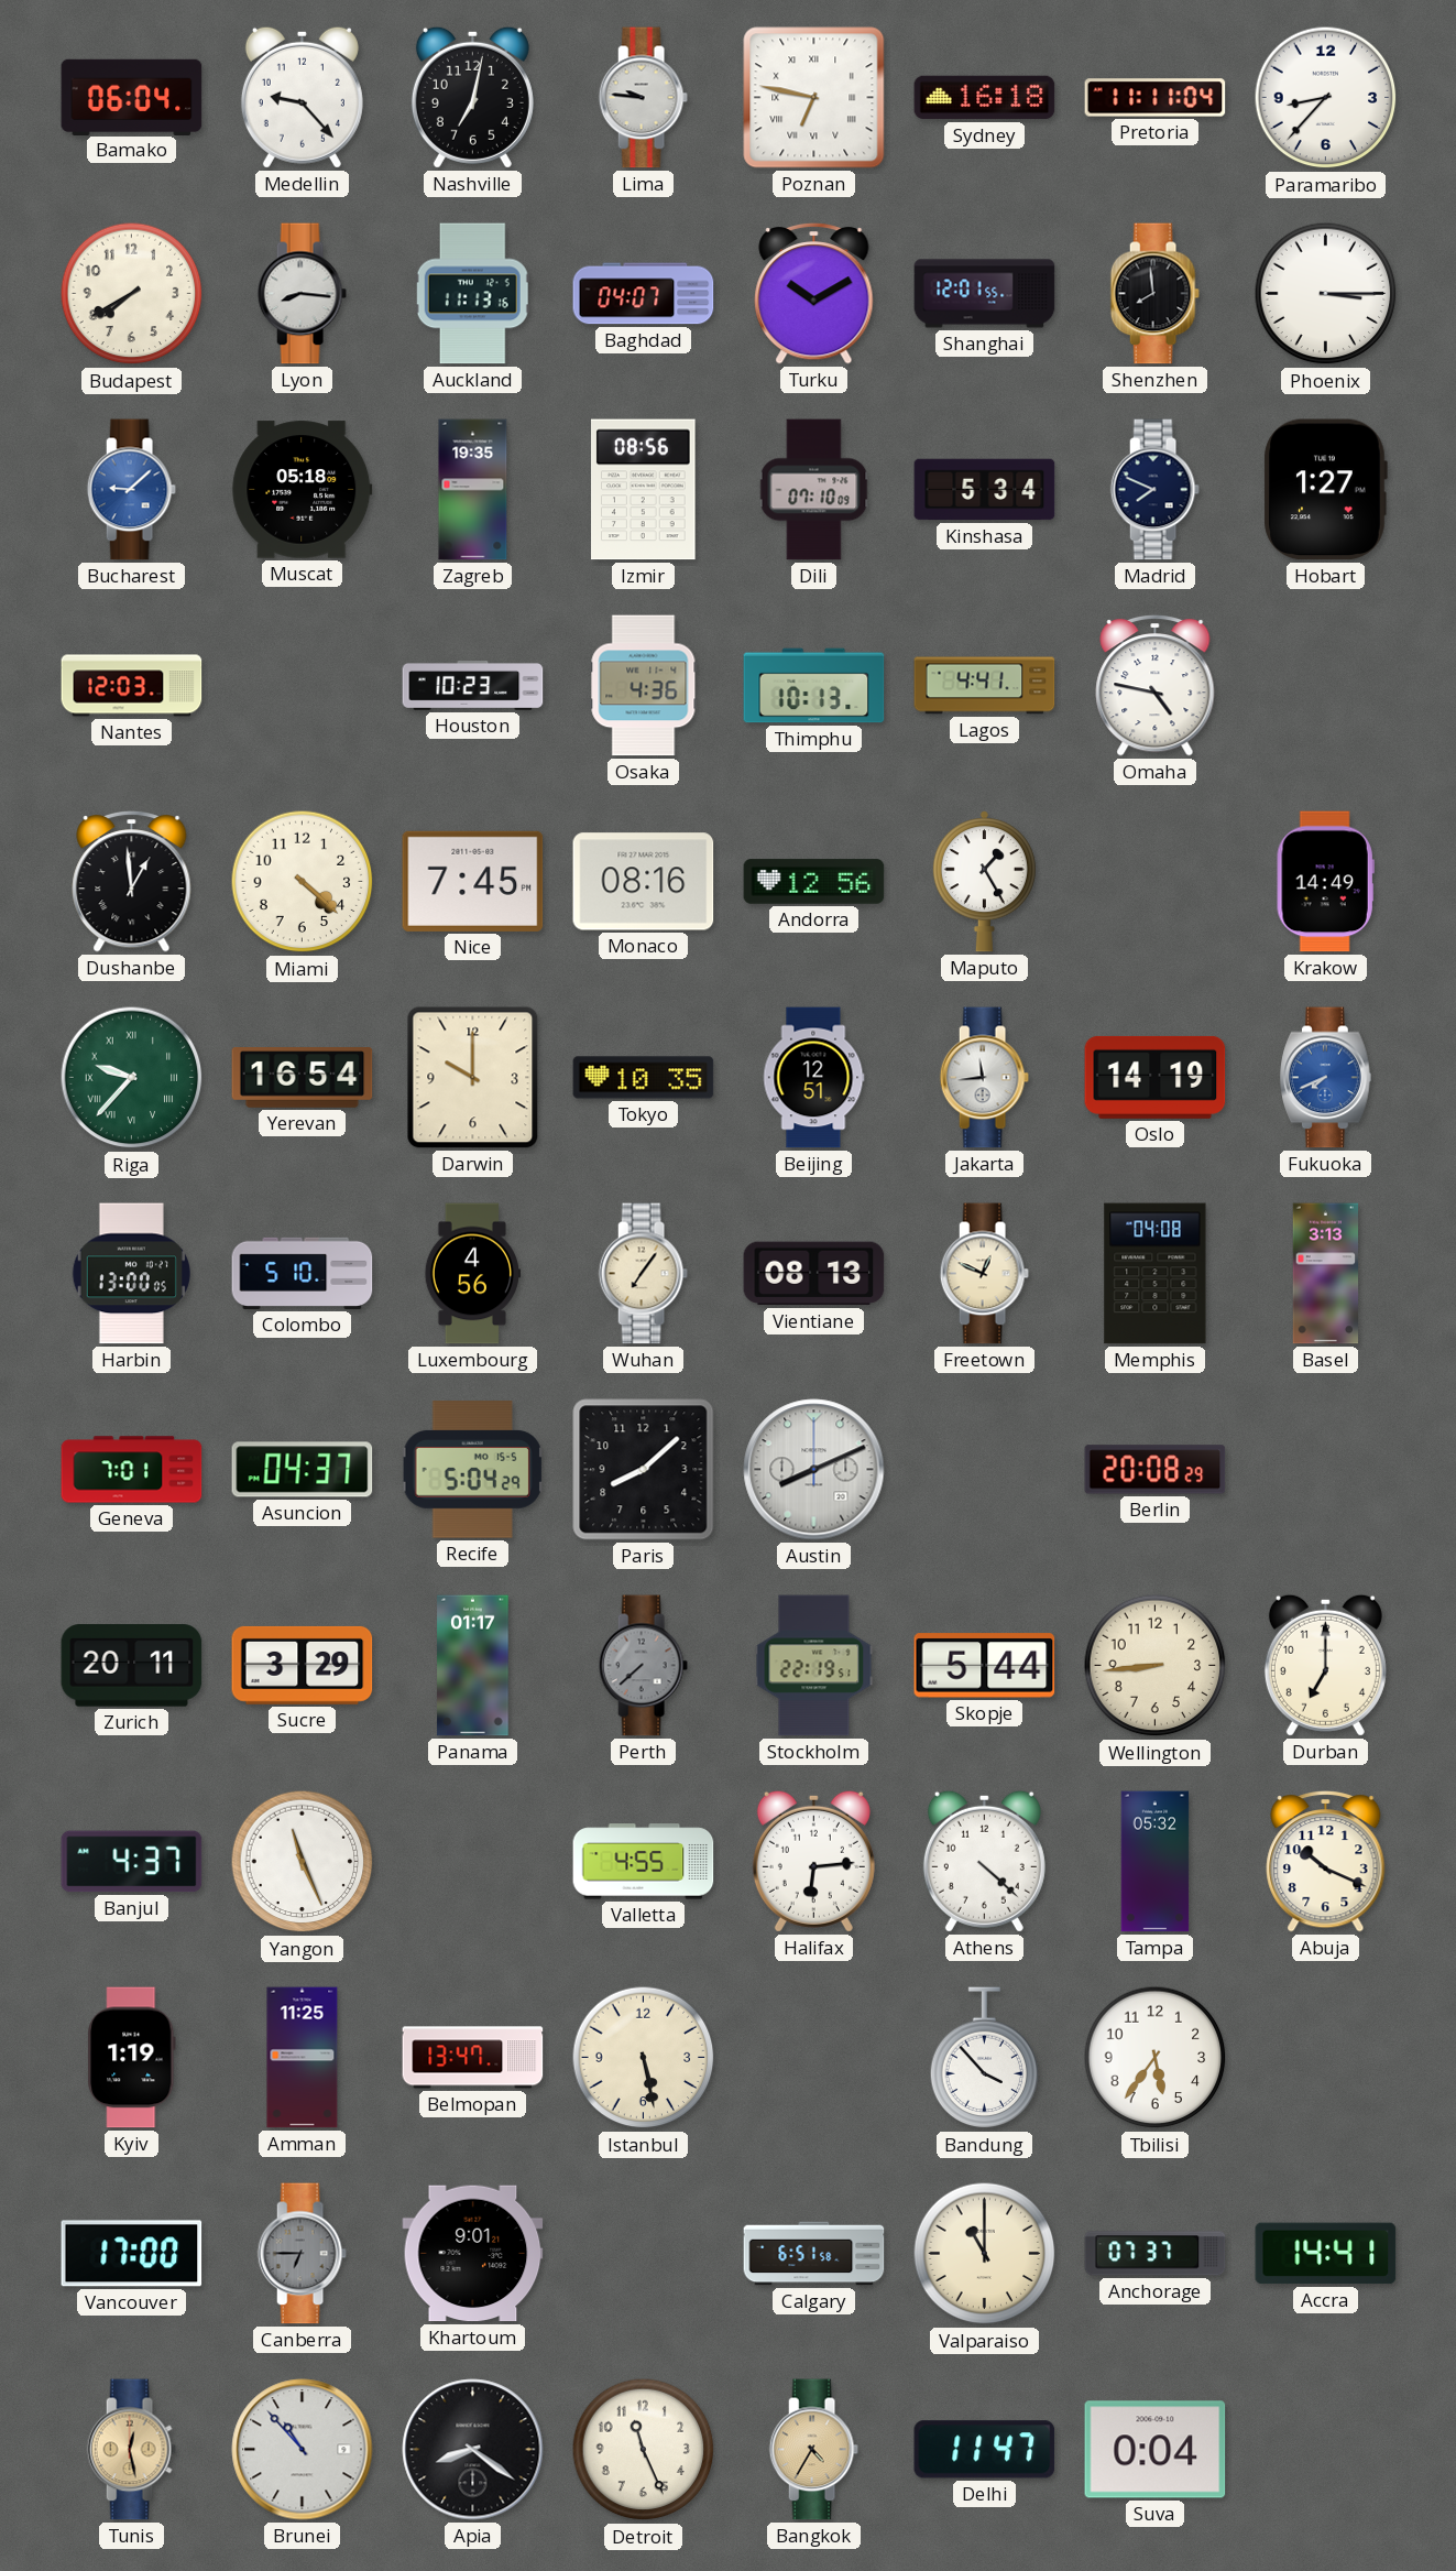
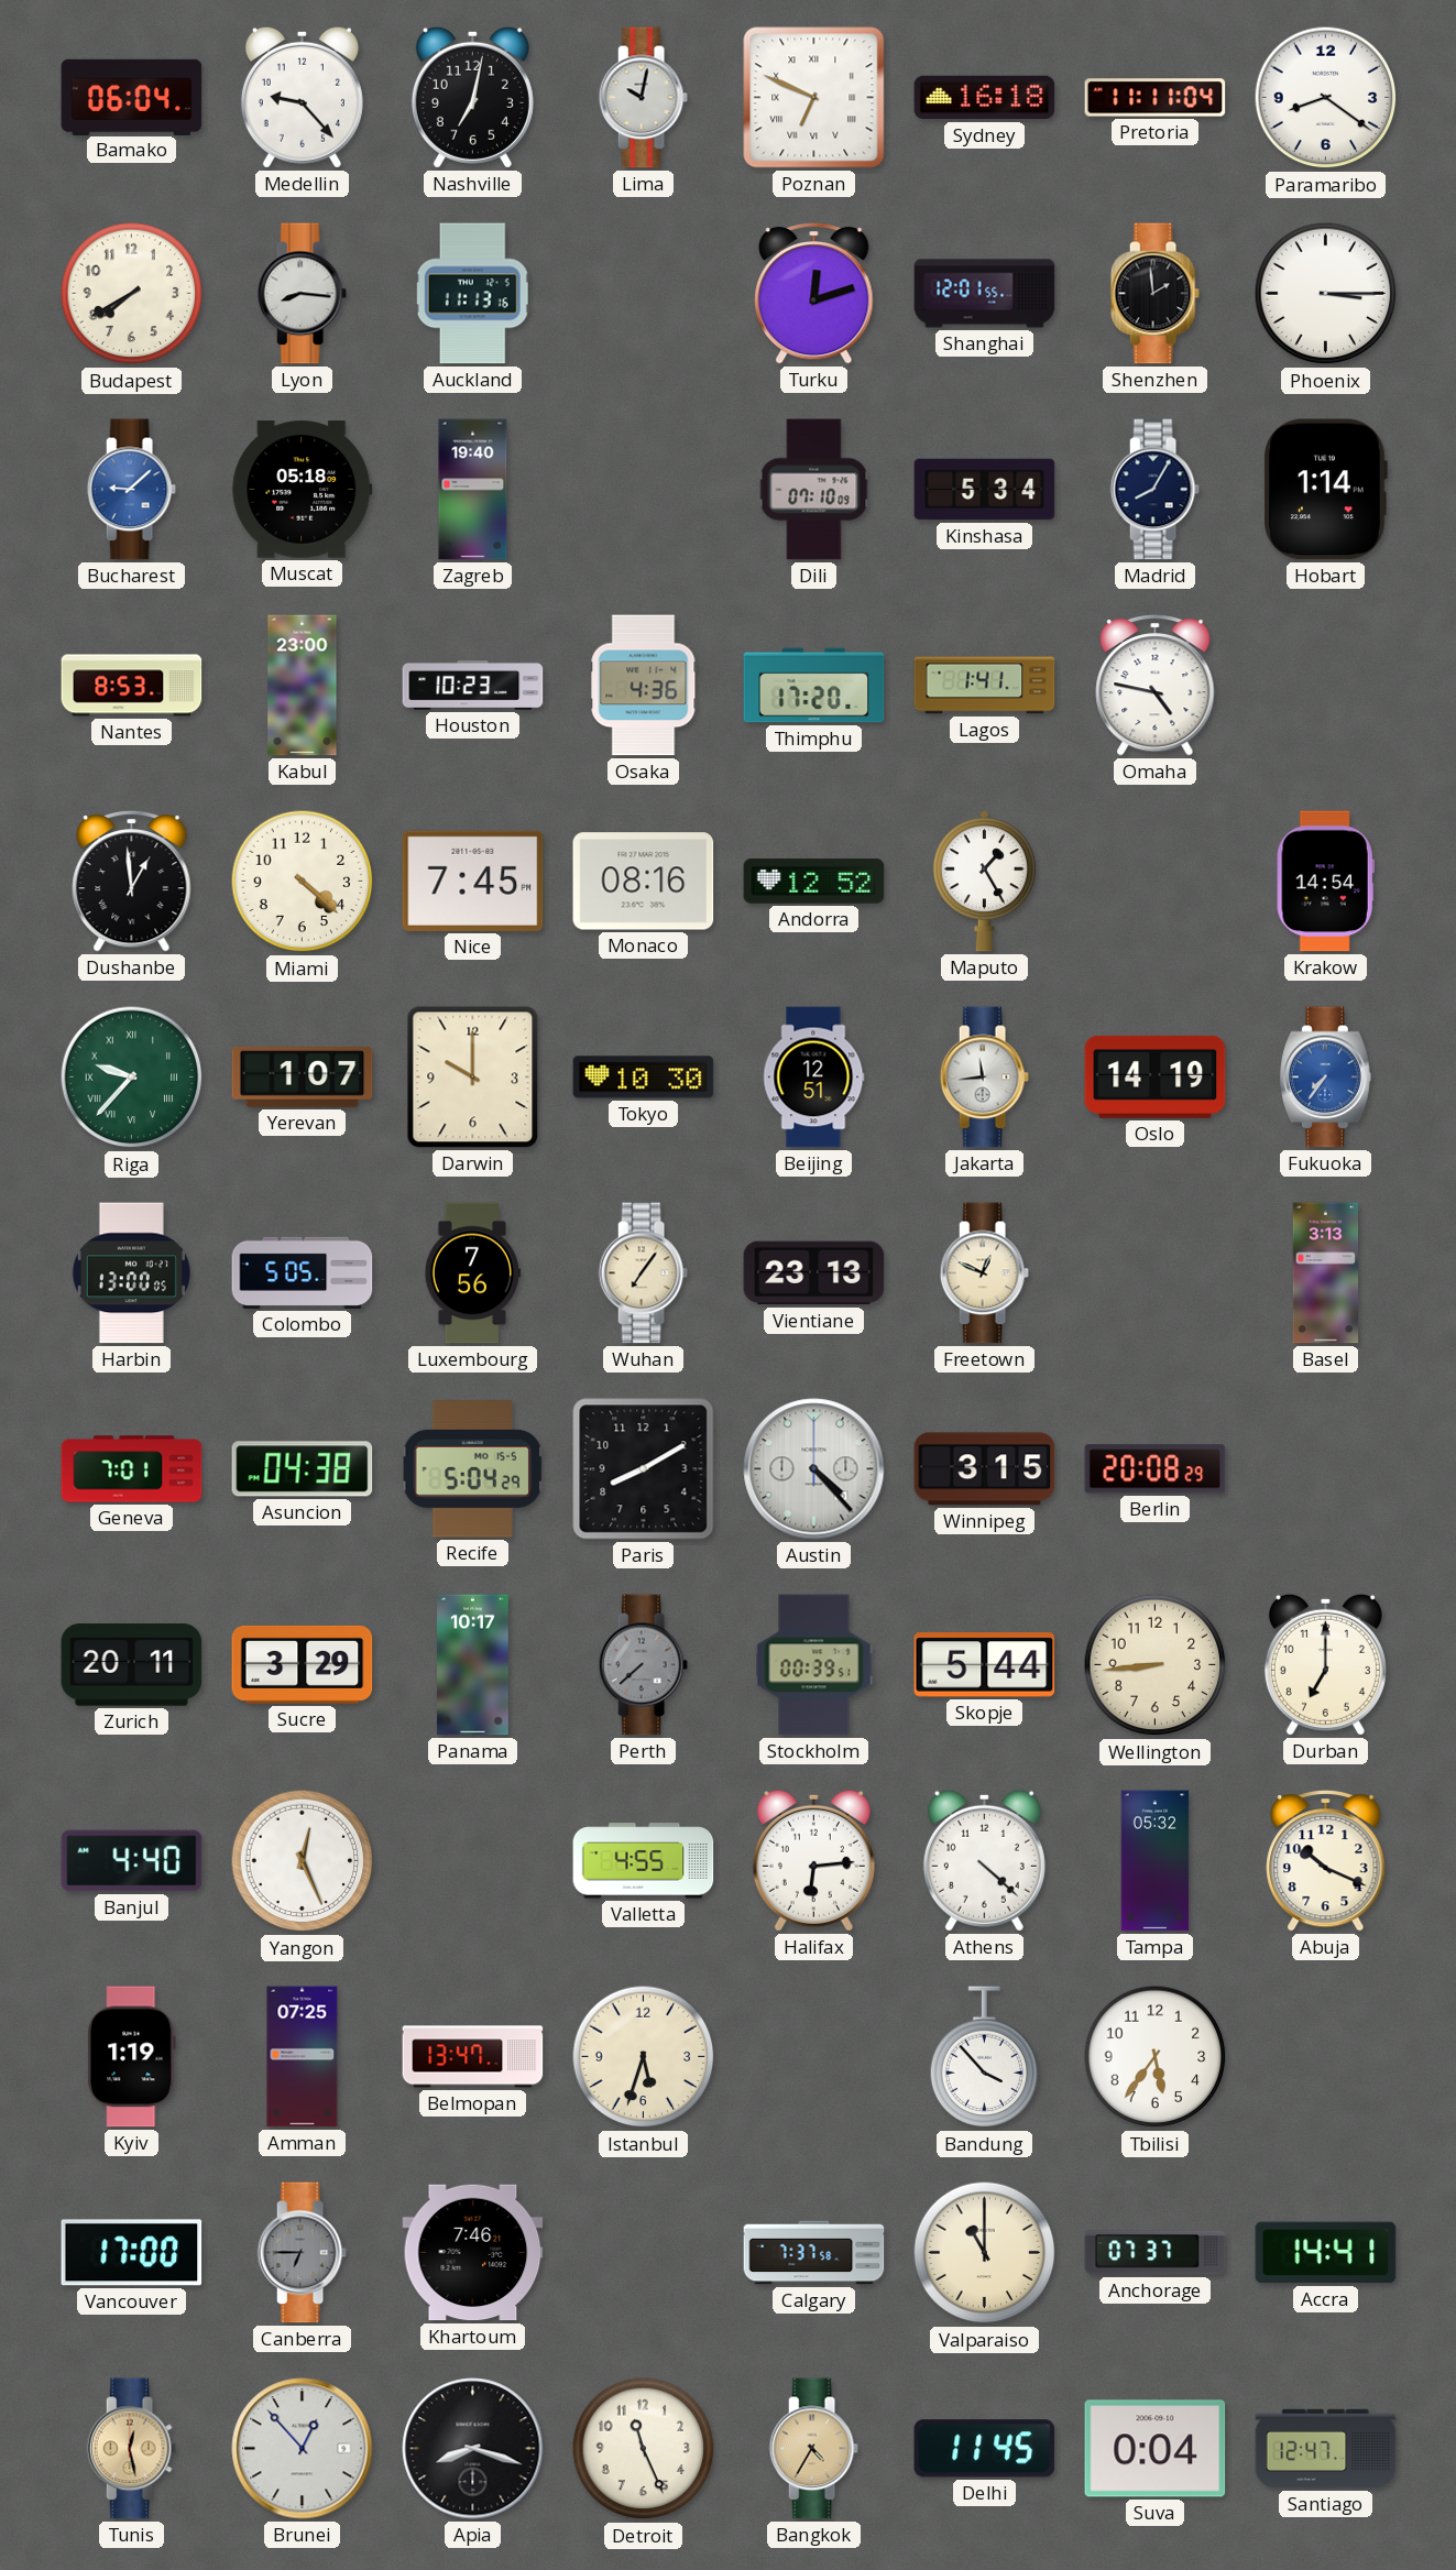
Lima: 9:46 -> 10:02 (643, 98)
Poznan: 6:47 -> 6:49 (814, 98)
Paramaribo: 8:37 -> 8:21 (1326, 98)
Baghdad: 04:07 -> none (644, 294)
Turku: 10:10 -> 12:12 (814, 294)
Shenzhen: 7:59 -> 1:59 (1154, 294)
Zagreb: 19:35 -> 19:40 (473, 490)
Izmir: 08:56 -> none (644, 490)
Madrid: 7:49 -> 8:05 (1154, 490)
Hobart: 1:27 -> 1:14 (1325, 490)
Nantes: 12:03 -> 8:53 (132, 686)
Kabul: none -> 23:00 (303, 686)
Thimphu: 10:13 -> 17:20 (814, 686)
Lagos: 4:41 -> 1:41 (985, 686)
Andorra: 12:56 -> 12:52 (814, 882)
Krakow: 14:49 -> 14:54 (1325, 882)
Yerevan: 16:54 -> 1:07 (303, 1078)
Tokyo: 10:35 -> 10:30 (644, 1078)
Fukuoka: 7:41 -> 7:36 (1326, 1078)
Colombo: 5:10 -> 5:05 (303, 1272)
Luxembourg: 4:56 -> 7:56 (472, 1273)
Vientiane: 08:13 -> 23:13 (814, 1273)
Memphis: 04:08 -> none (1156, 1274)
Asuncion: 04:37 -> 04:38 (303, 1469)
Paris: 8:08 -> 8:10 (644, 1469)
Austin: 8:11 -> 4:23 (814, 1469)
Winnipeg: none -> 3:15 (985, 1469)
Panama: 01:17 -> 10:17 (473, 1665)
Stockholm: 22:19 -> 00:39 (814, 1665)
Banjul: 4:37 -> 4:40 (132, 1861)
Yangon: 11:26 -> 12:26 (303, 1861)
Amman: 11:25 -> 07:25 (303, 2057)
Istanbul: 5:28 -> 5:33 (644, 2057)
Khartoum: 9:01 -> 7:46 (473, 2253)
Calgary: 6:51 -> 7:37 (814, 2253)
Brunei: 10:53 -> 12:53 (303, 2449)
Apia: 8:21 -> 8:18 (473, 2449)
Delhi: 11:47 -> 11:45 (985, 2449)
Santiago: none -> 12:47 (1326, 2449)
